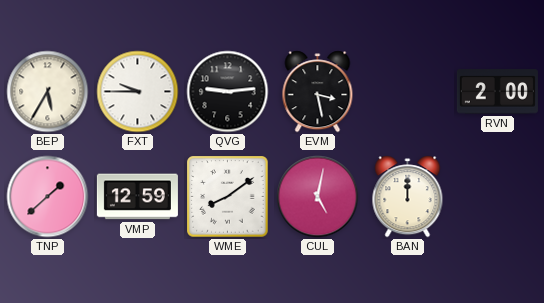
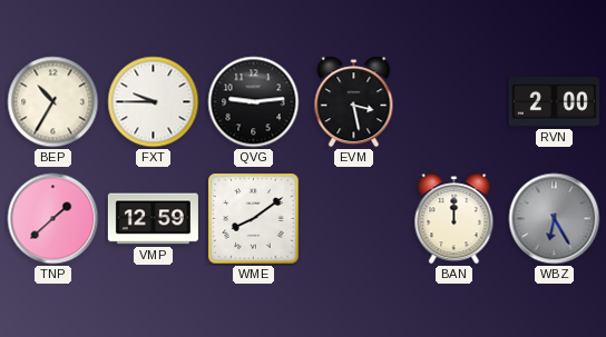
BEP: 5:35 -> 10:35 (53, 102)
CUL: 5:02 -> none (318, 197)
WBZ: none -> 6:25 (555, 219)
